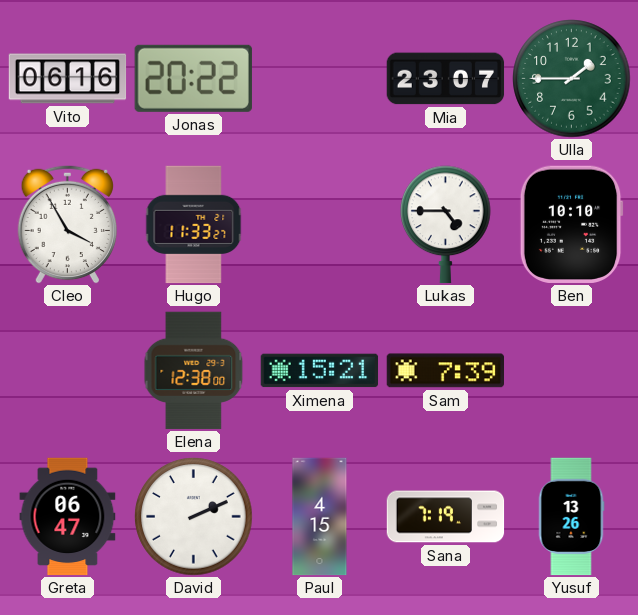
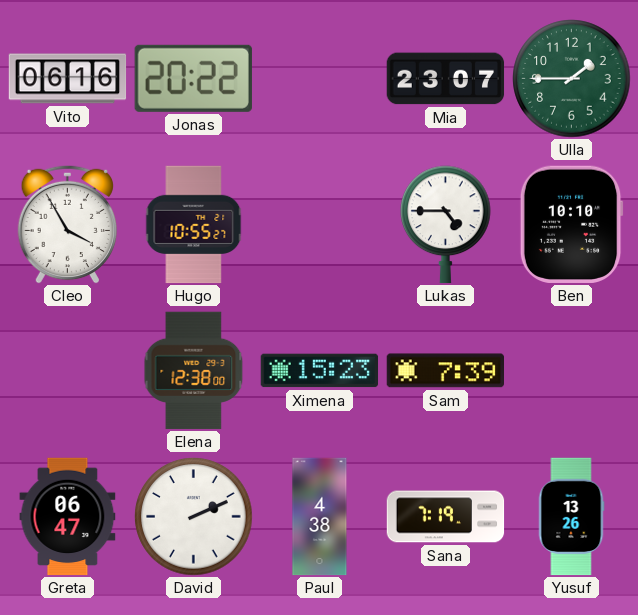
Hugo: 11:33 -> 10:55 (194, 225)
Ximena: 15:21 -> 15:23 (320, 371)
Paul: 4:15 -> 4:38 (320, 517)
